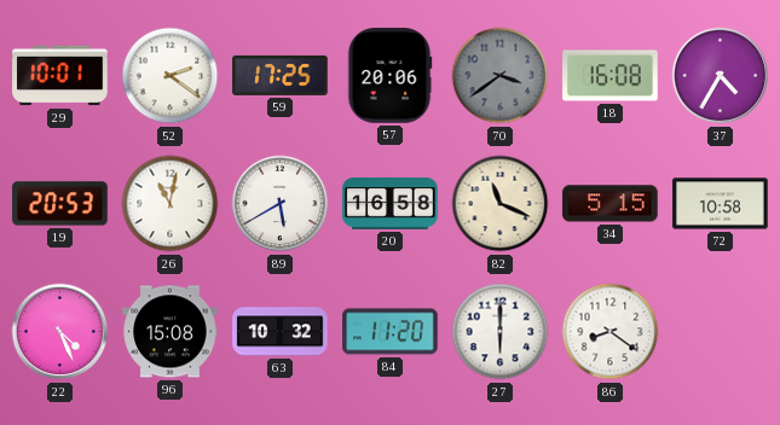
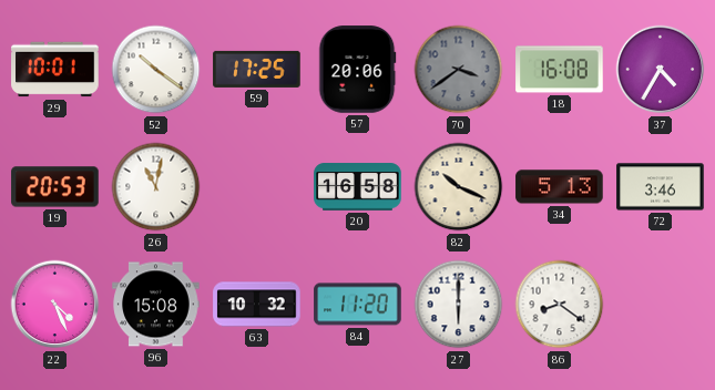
52: 2:21 -> 10:21 (156, 70)
89: 5:40 -> none (281, 204)
82: 11:19 -> 10:19 (459, 187)
34: 5:15 -> 5:13 (560, 187)
72: 10:58 -> 3:46 (661, 187)
